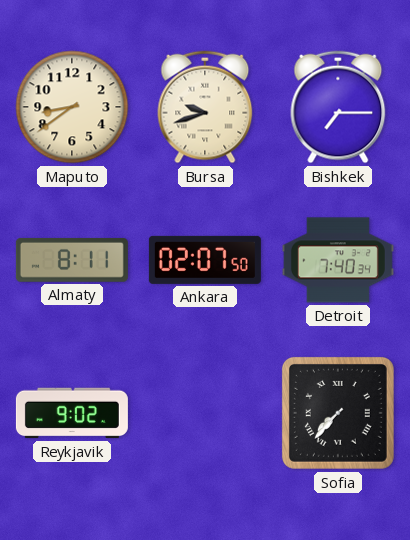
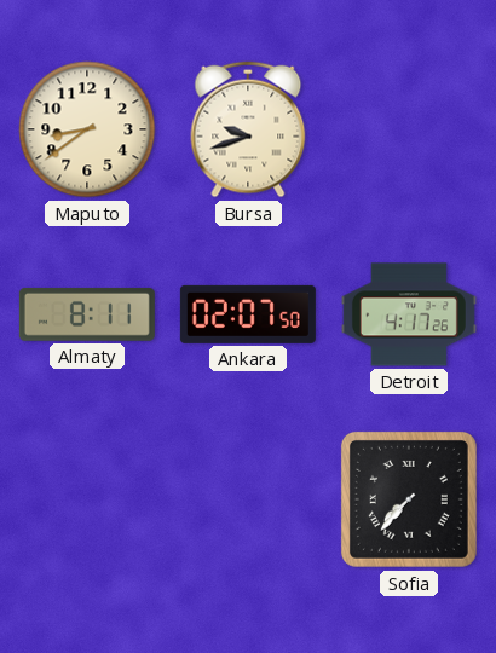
Bishkek: 7:15 -> none (338, 107)
Detroit: 7:40 -> 4:17 (409, 314)
Reykjavik: 9:02 -> none (72, 413)
